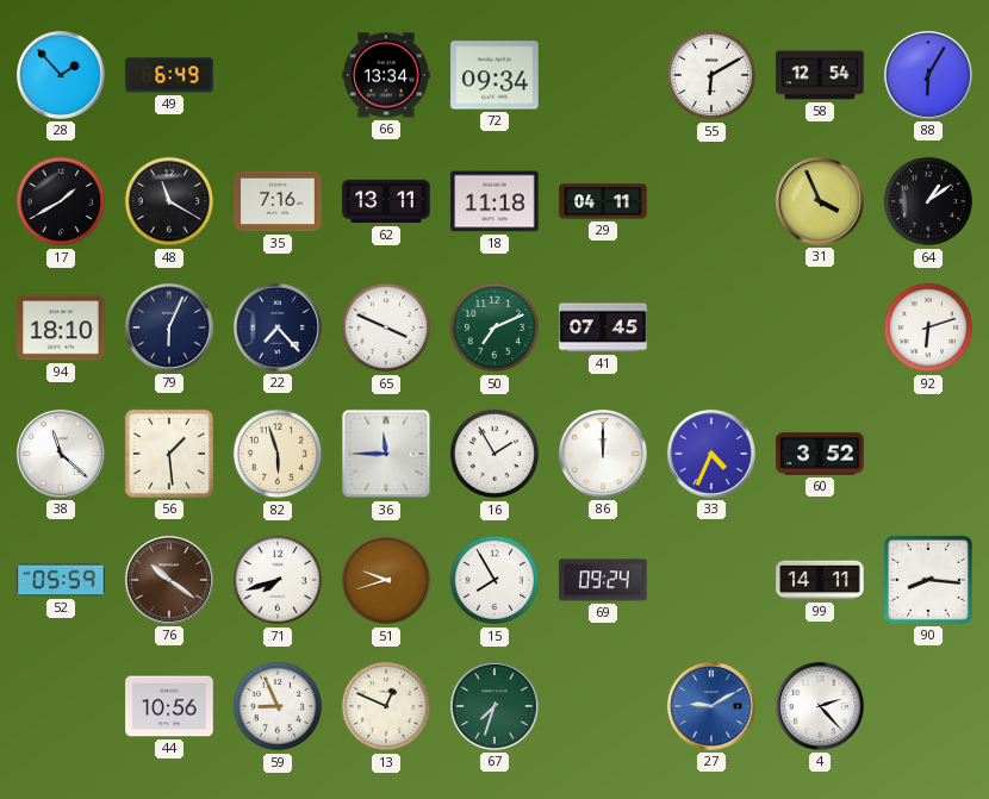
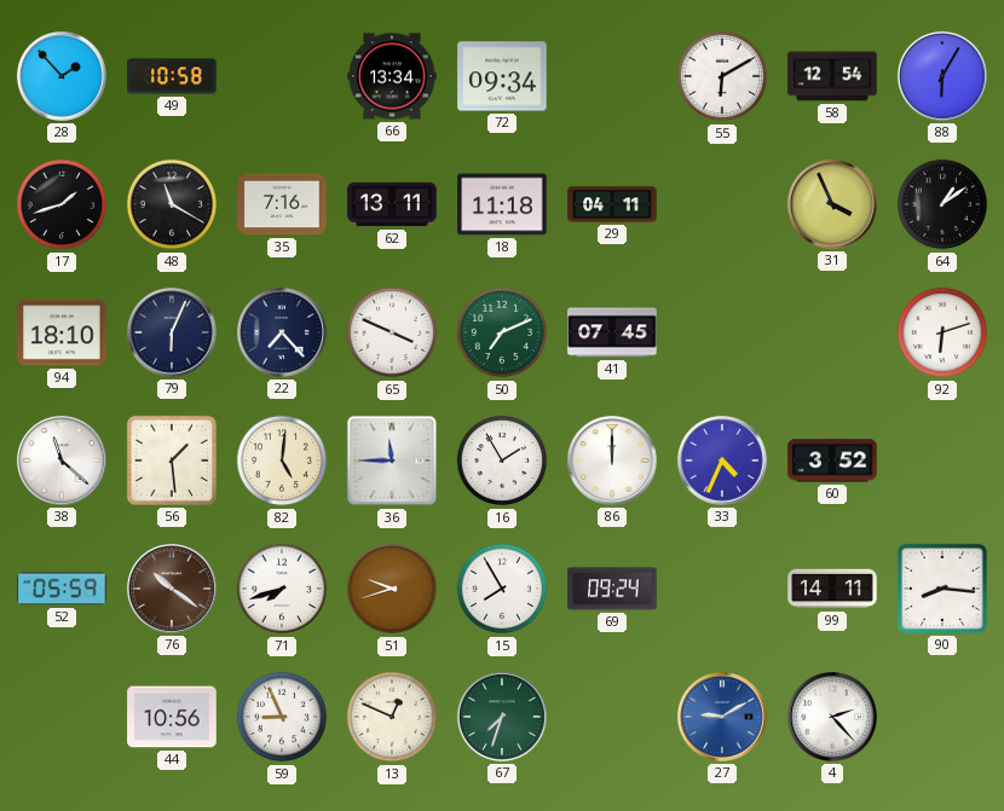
49: 6:49 -> 10:58 (172, 76)
17: 1:40 -> 1:42 (62, 204)
82: 5:57 -> 5:01 (282, 460)
